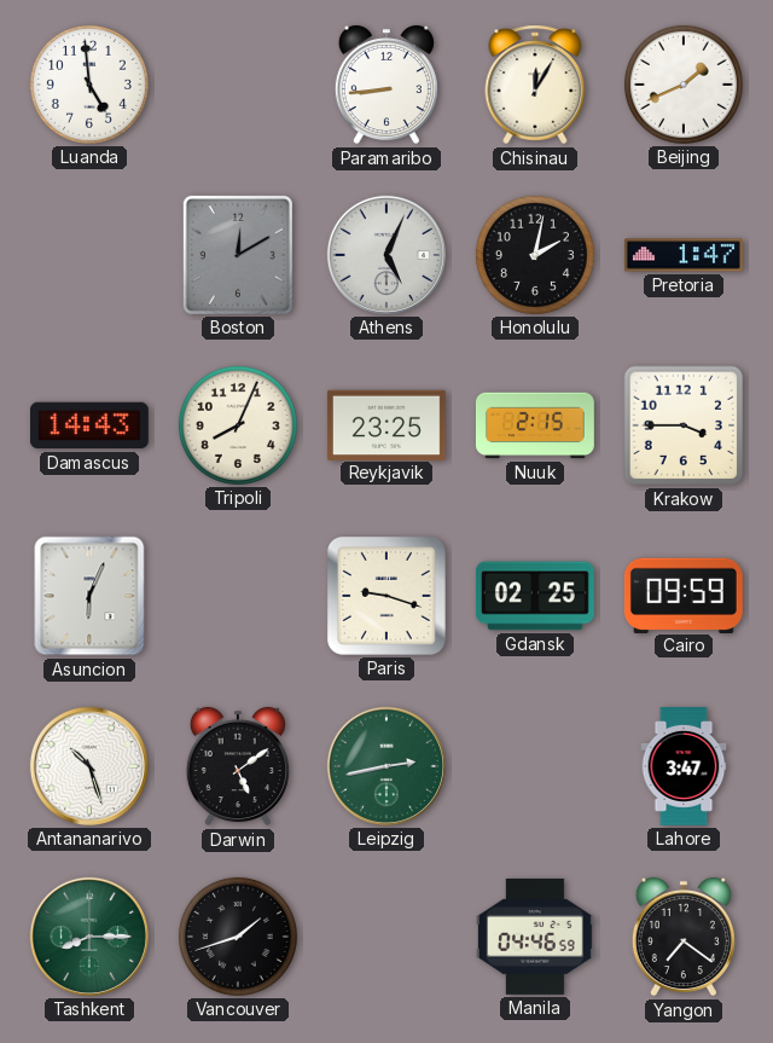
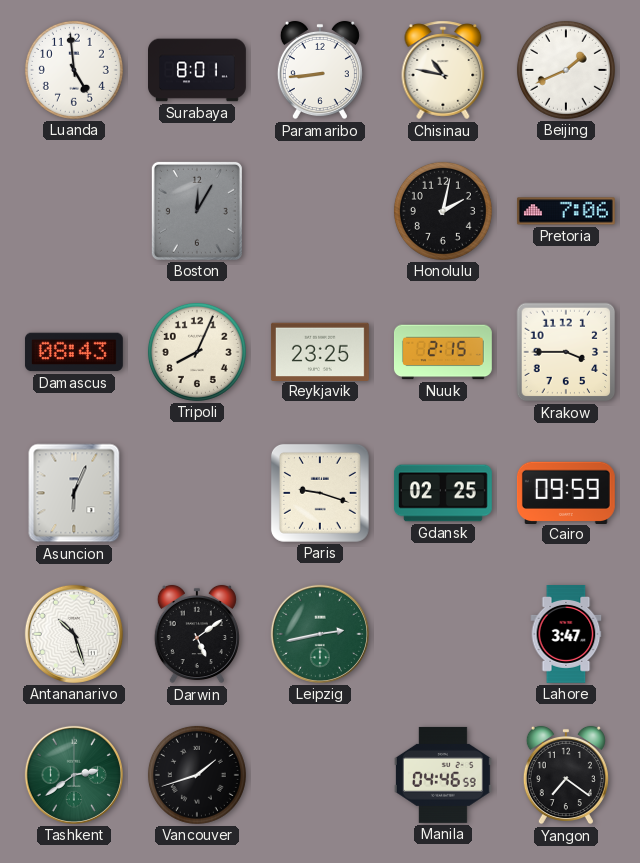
Surabaya: none -> 8:01 (198, 70)
Chisinau: 12:05 -> 10:47 (443, 70)
Boston: 12:10 -> 12:05 (197, 211)
Athens: 5:04 -> none (386, 255)
Pretoria: 1:47 -> 7:06 (566, 211)
Damascus: 14:43 -> 08:43 (74, 352)
Tashkent: 8:15 -> 2:39 (74, 775)
